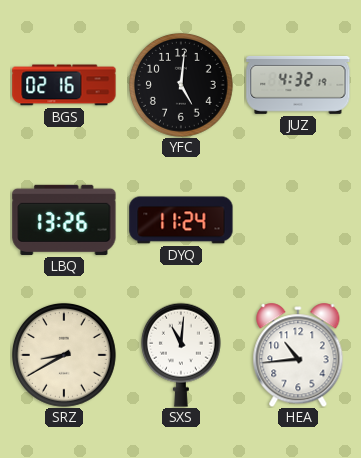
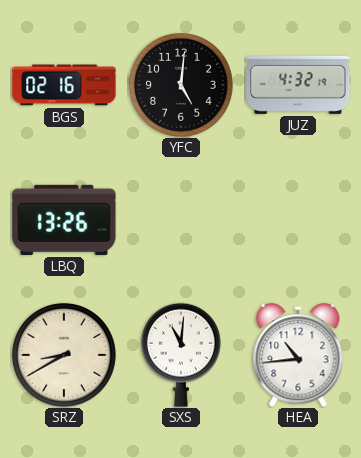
DYQ: 11:24 -> none (181, 220)
